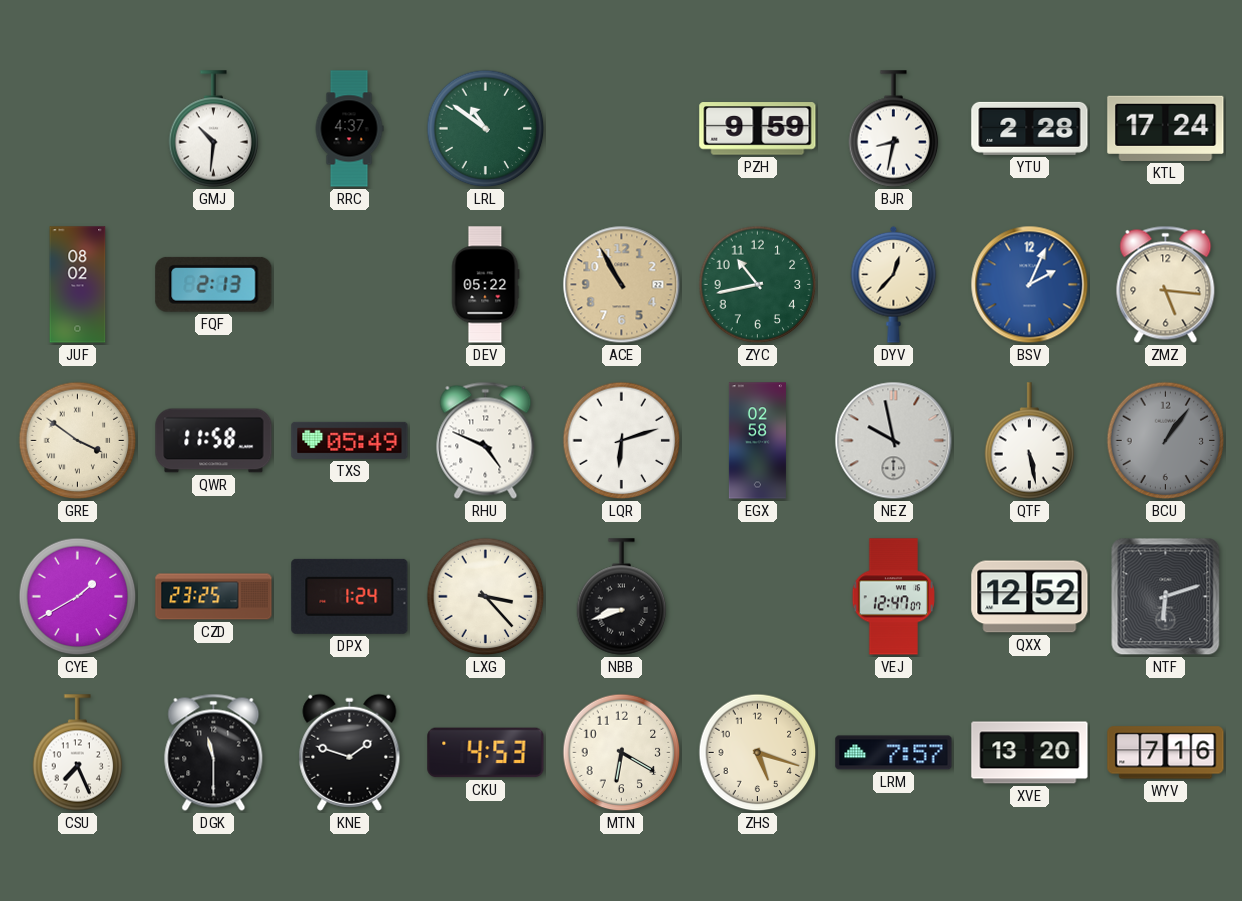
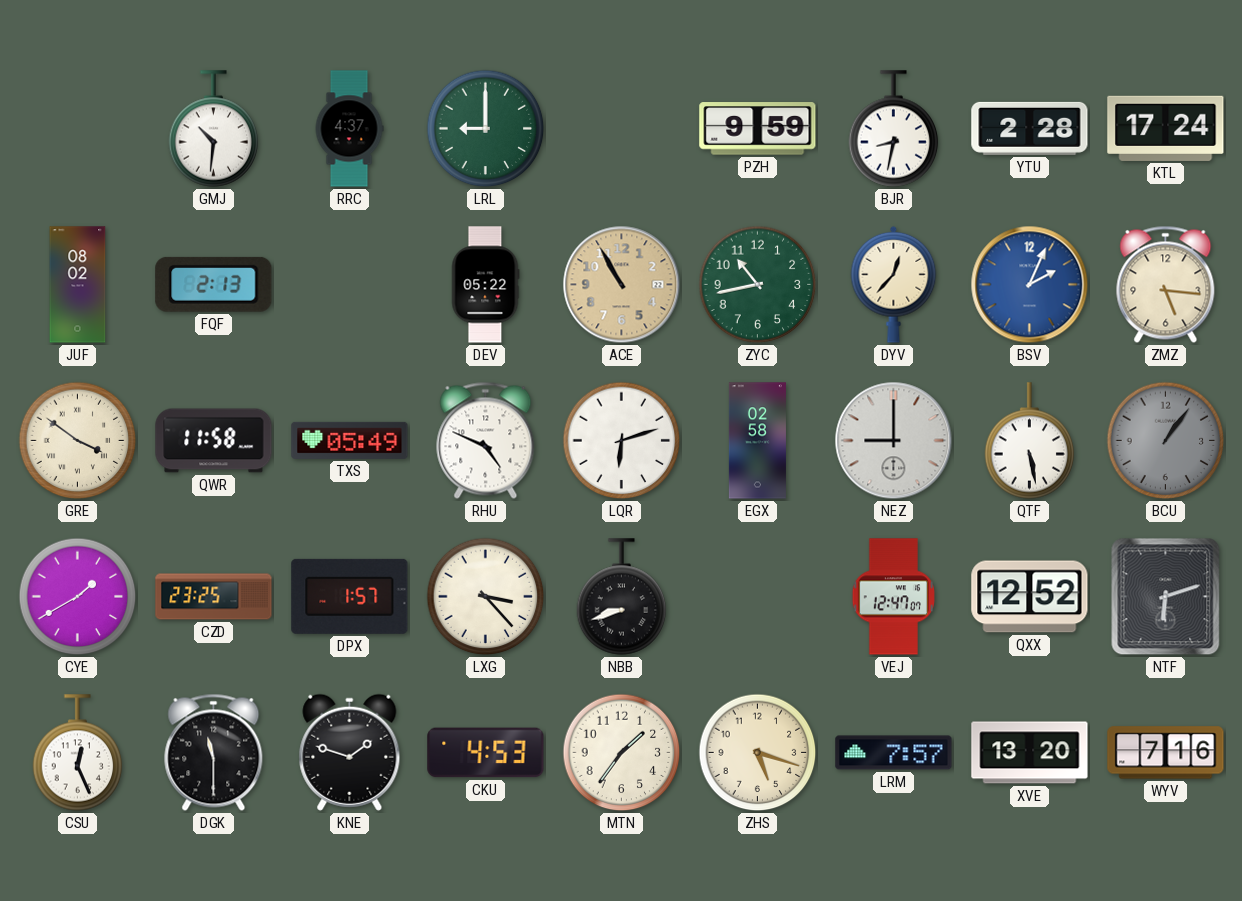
LRL: 10:51 -> 9:00 (486, 129)
NEZ: 9:58 -> 9:00 (894, 441)
DPX: 1:24 -> 1:57 (350, 596)
CSU: 7:26 -> 12:26 (78, 753)
MTN: 6:20 -> 1:36 (622, 753)
